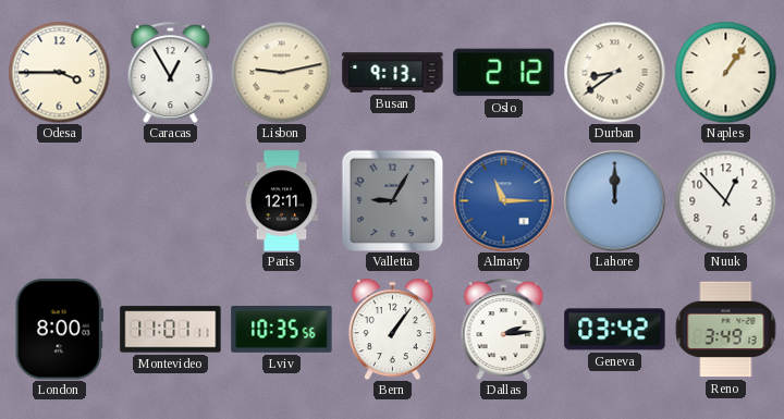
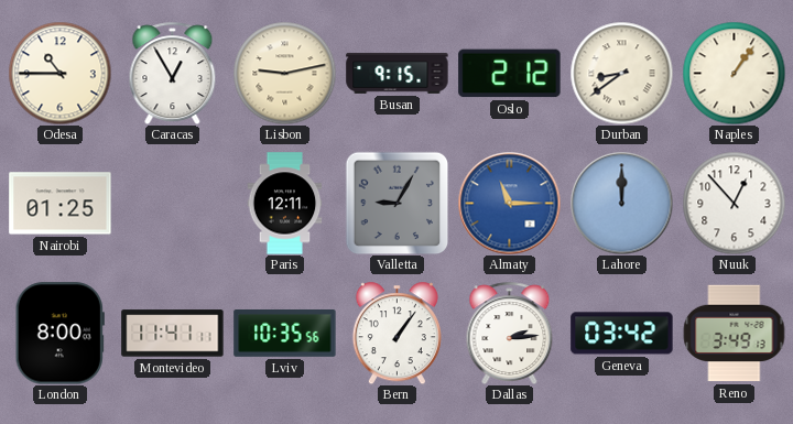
Odesa: 3:45 -> 10:45 (59, 73)
Busan: 9:13 -> 9:15 (398, 73)
Nairobi: none -> 01:25 (61, 204)
Montevideo: 11:01 -> 11:41 (173, 334)
